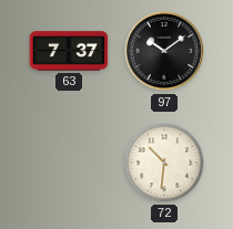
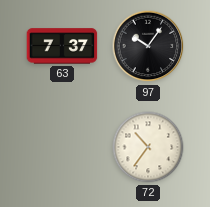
97: 10:09 -> 10:06 (148, 46)
72: 10:31 -> 10:36 (148, 147)
